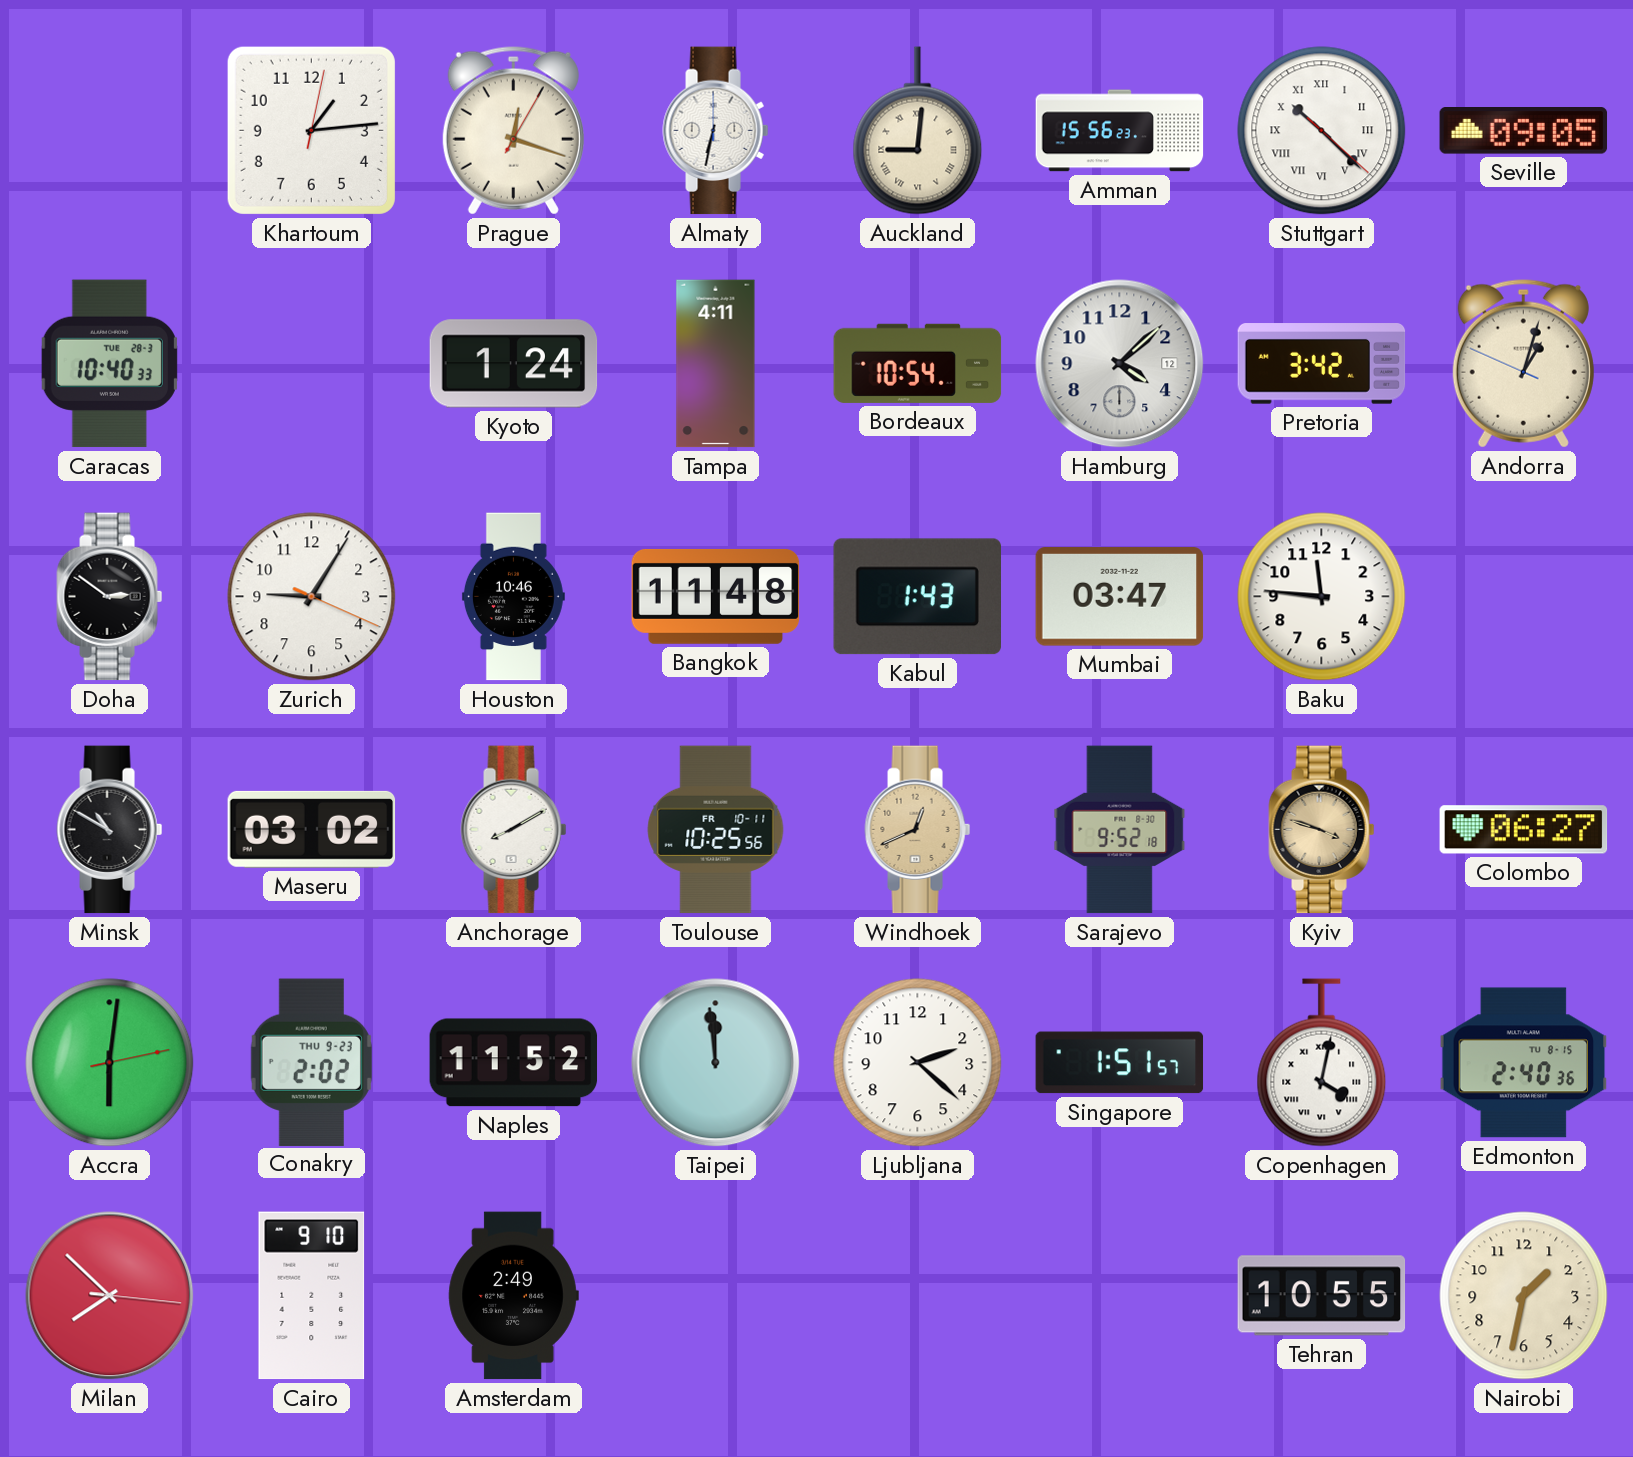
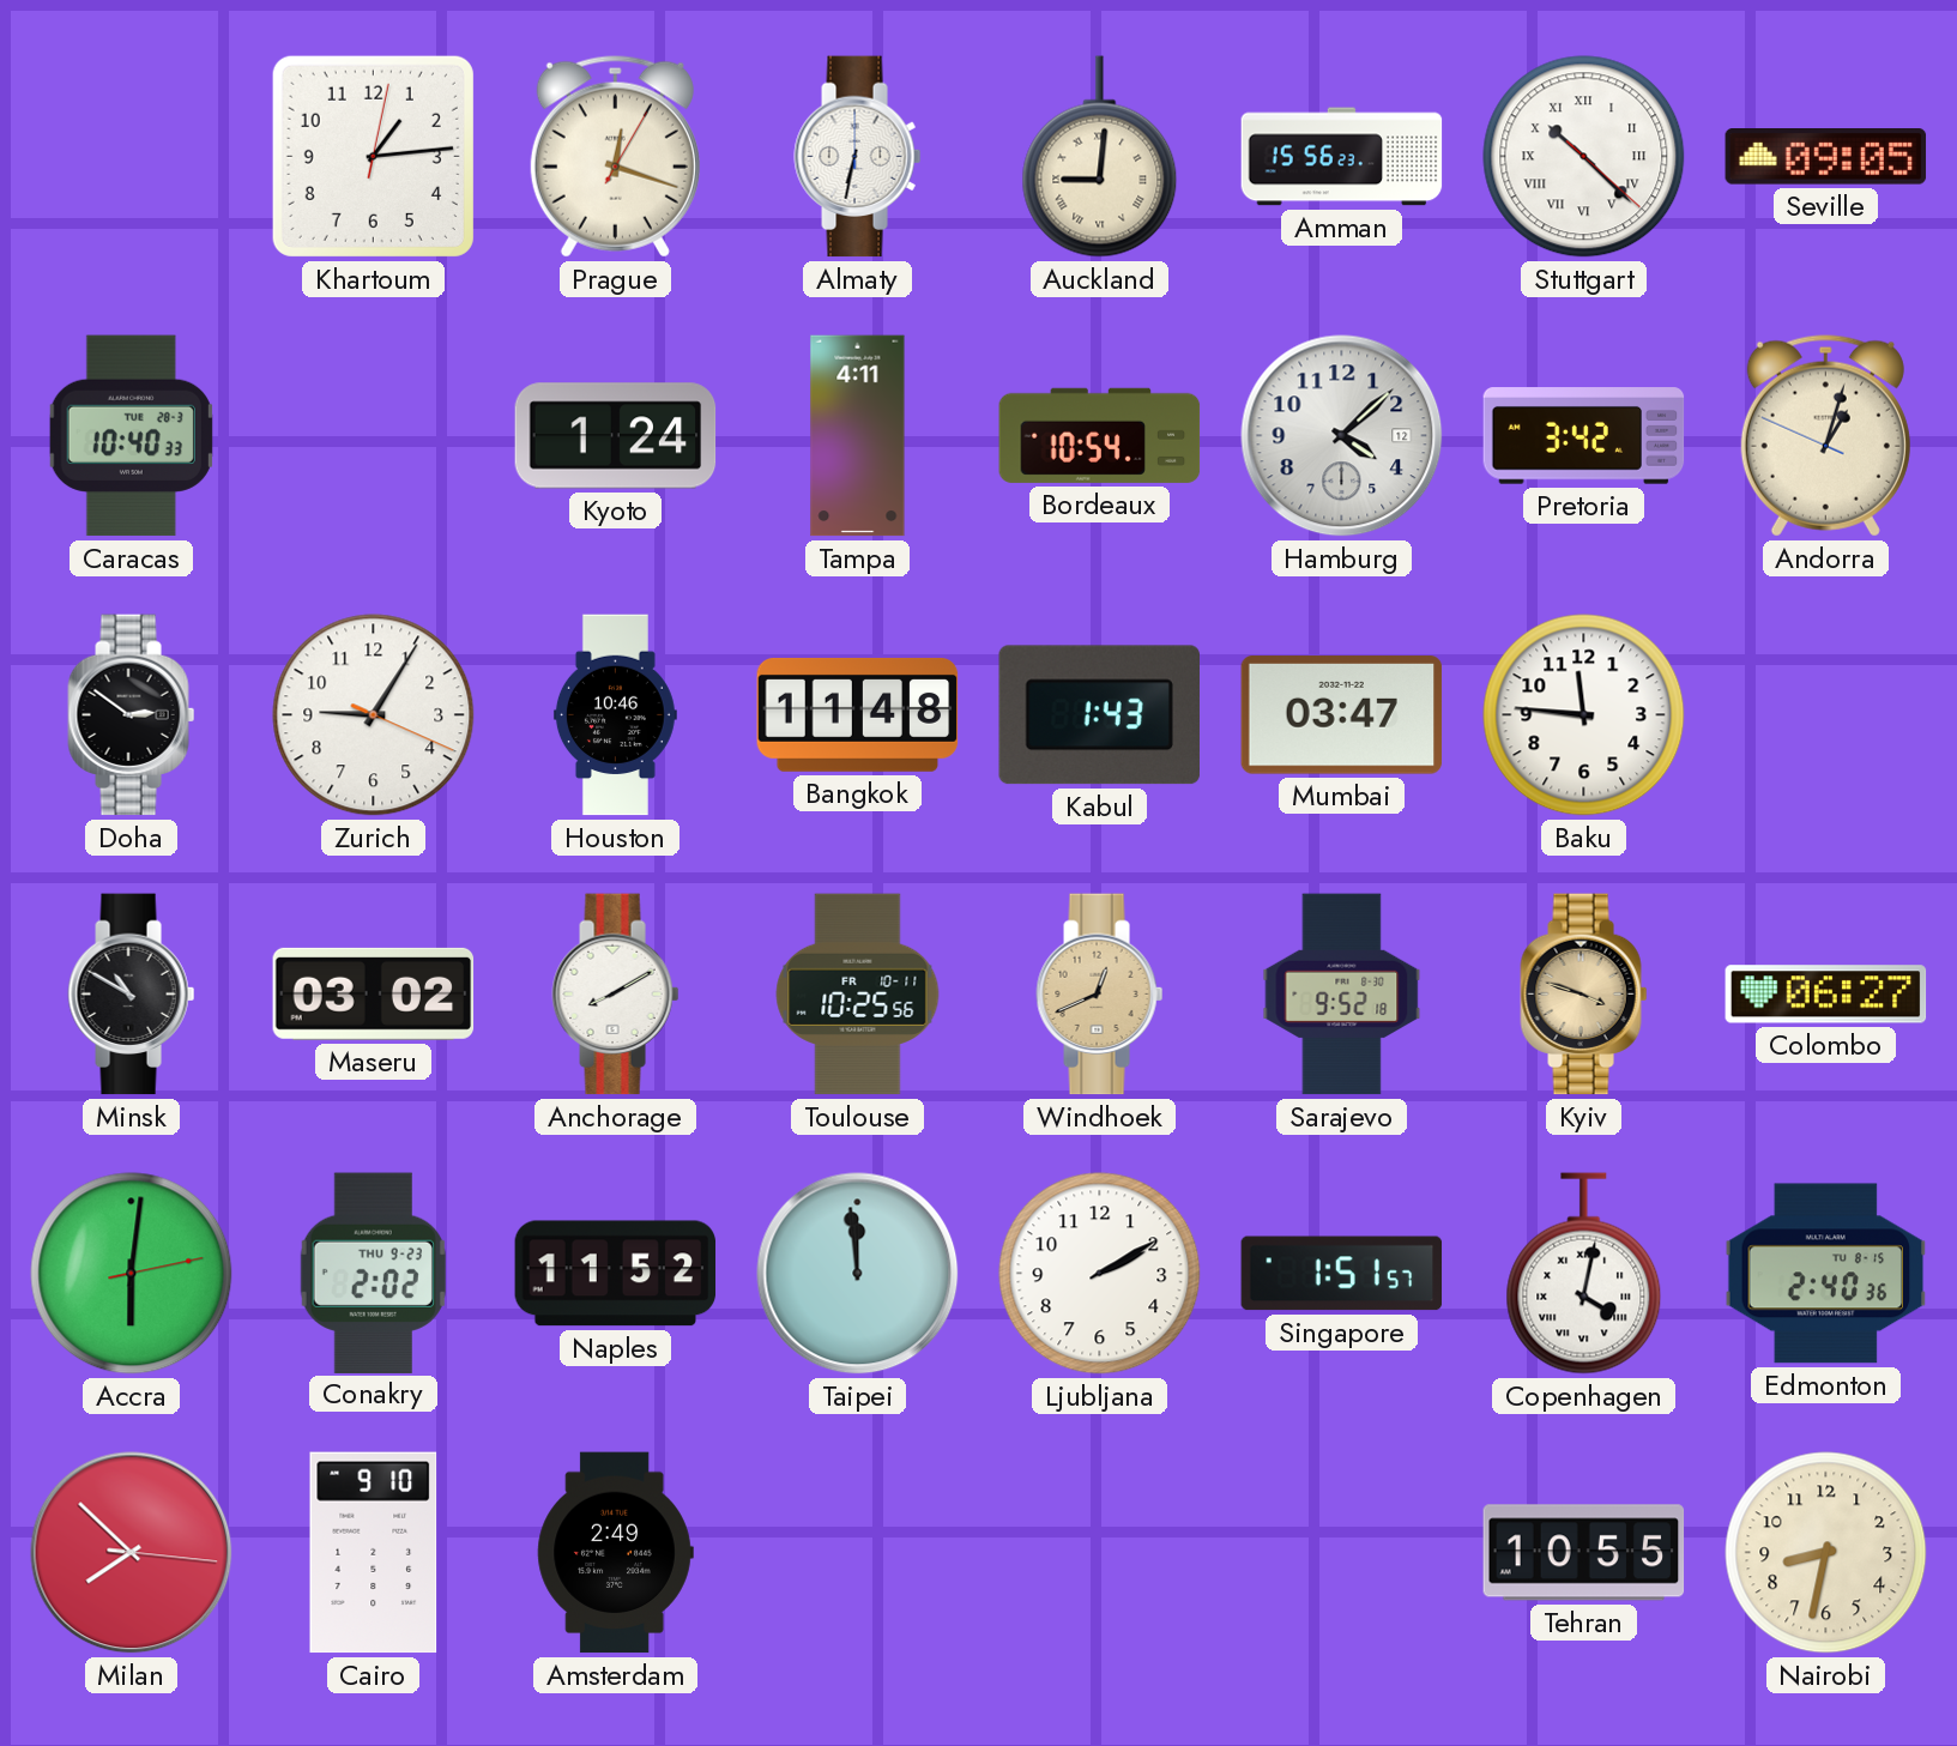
Ljubljana: 2:22 -> 2:10 (1100, 1274)
Nairobi: 1:32 -> 8:32 (1826, 1553)
